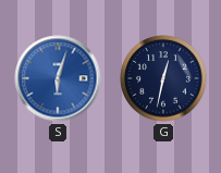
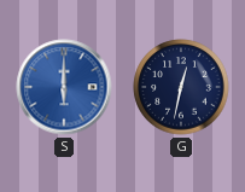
S: 6:03 -> 6:00 (64, 87)
